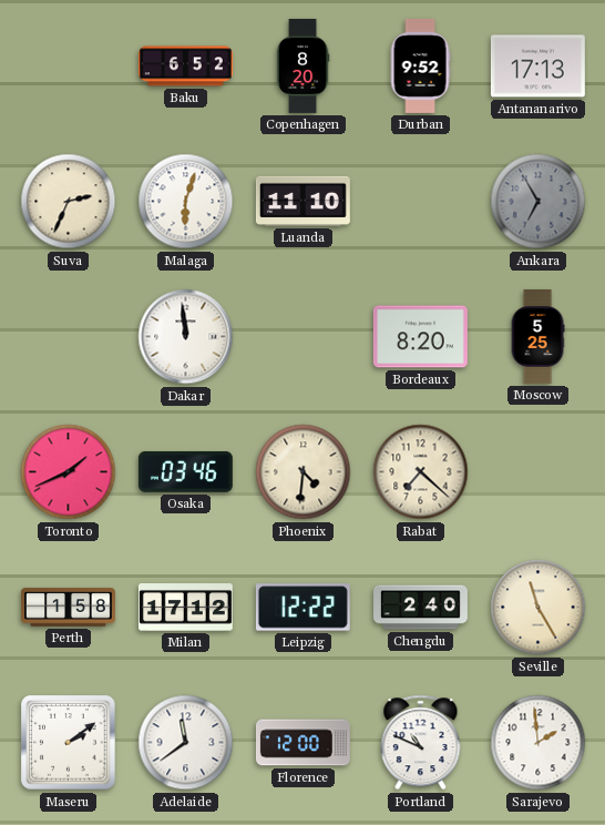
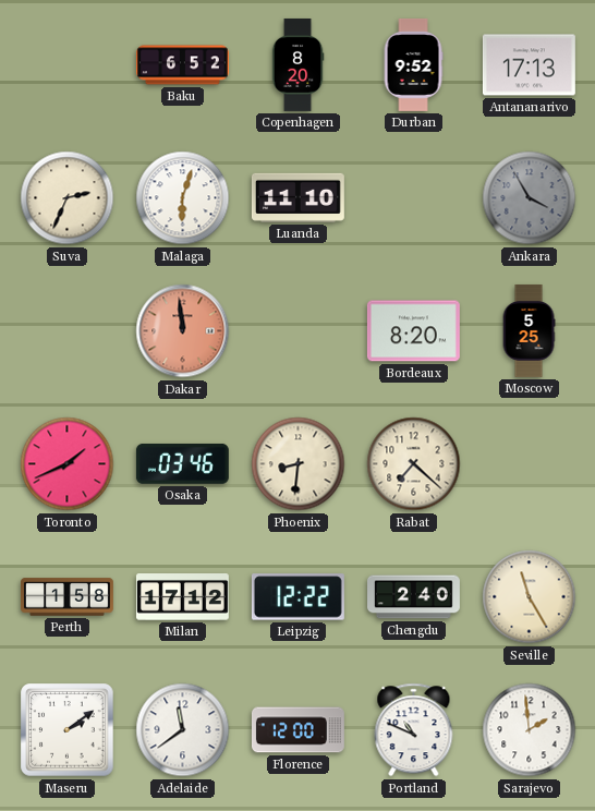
Ankara: 6:55 -> 3:55 (530, 198)
Dakar dial: white -> salmon (183, 331)
Phoenix: 4:31 -> 8:31 (299, 464)
